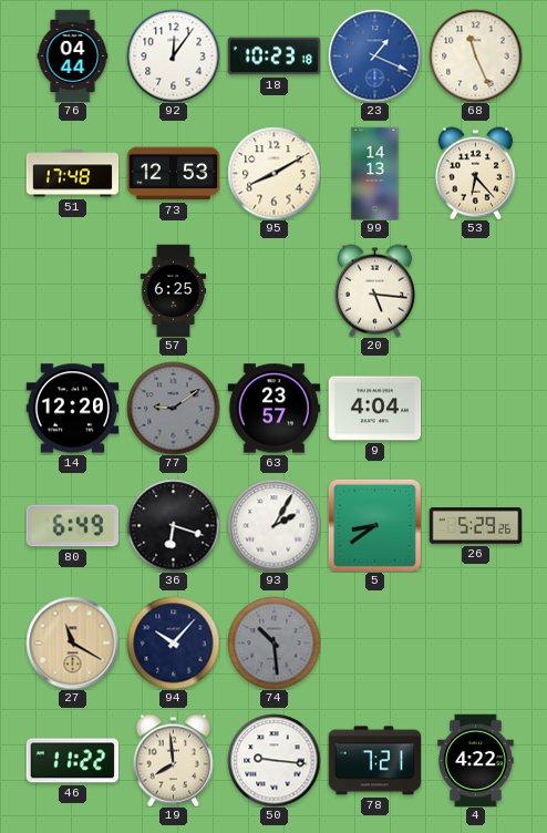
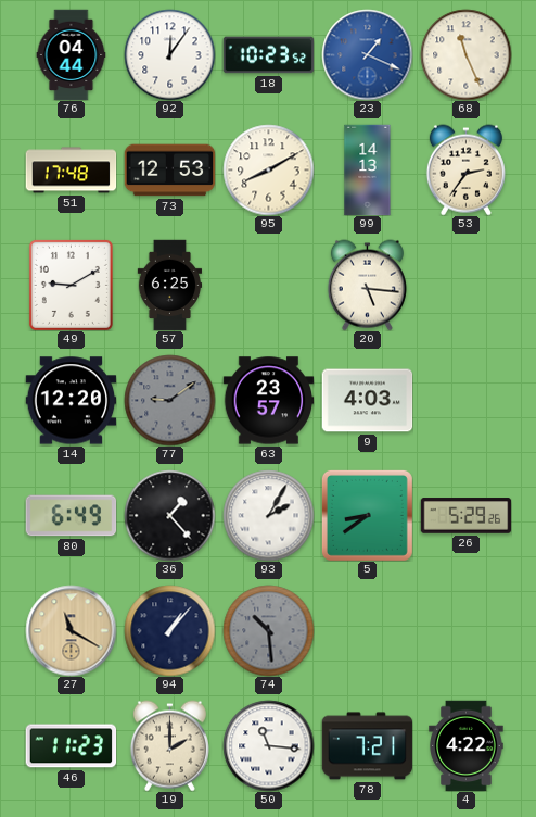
18: 10:23:18 -> 10:23:52 (268, 55)
53: 6:23 -> 2:36 (465, 169)
49: none -> 9:10 (71, 285)
9: 4:04 -> 4:03 (367, 401)
36: 6:18 -> 1:23 (169, 515)
94: 10:07 -> 1:07 (169, 630)
46: 11:22 -> 11:23 (71, 746)
19: 7:59 -> 2:00 (169, 745)
50: 9:16 -> 11:16 (268, 745)
